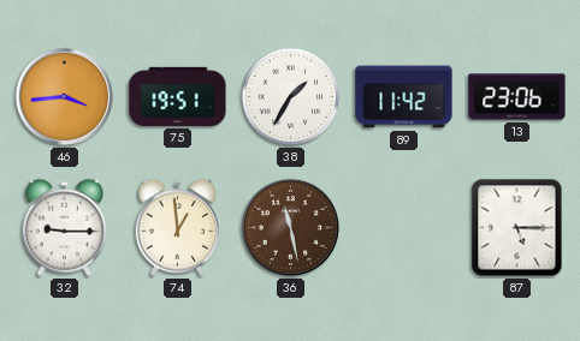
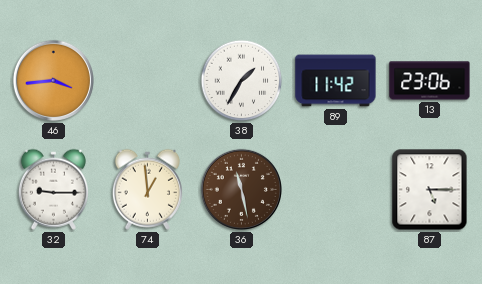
75: 19:51 -> none (178, 96)
